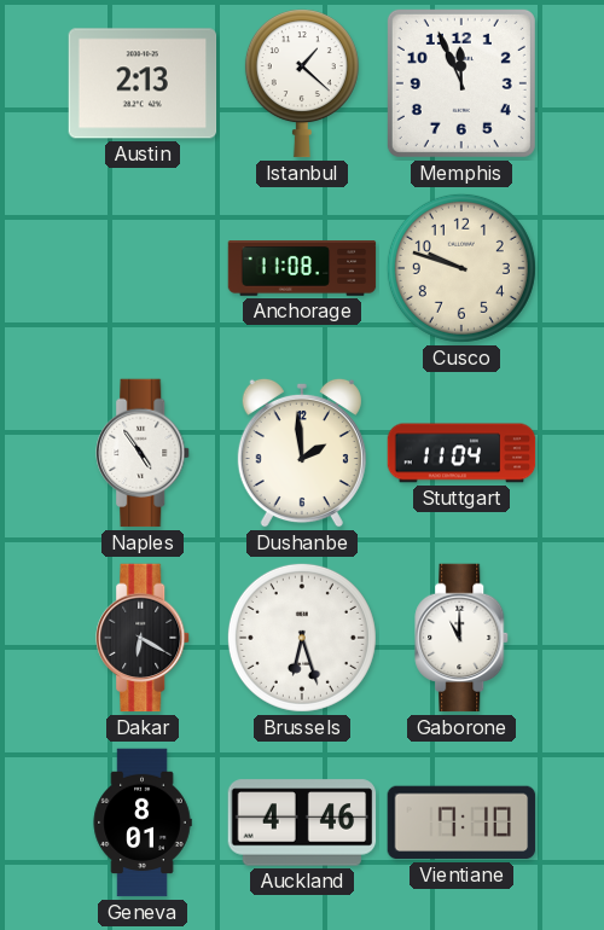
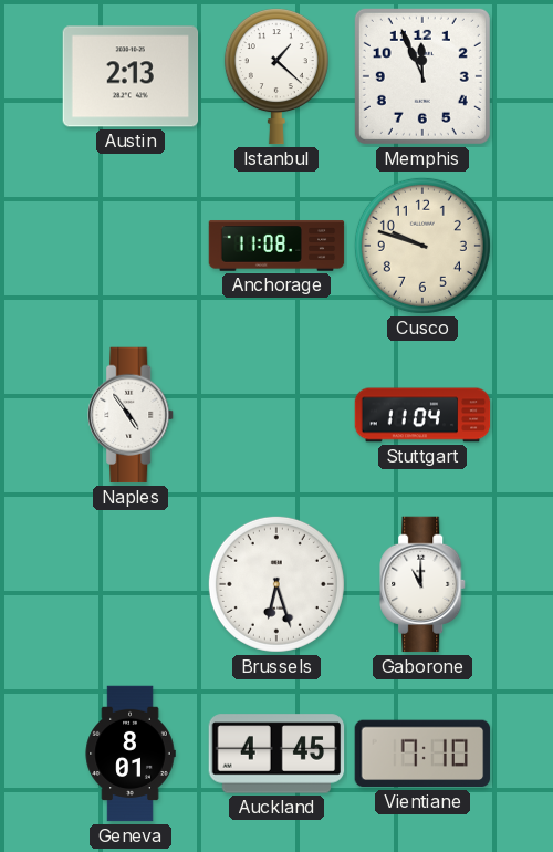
Dushanbe: 1:59 -> none (302, 453)
Dakar: 6:20 -> none (144, 638)
Auckland: 4:46 -> 4:45 (276, 754)
